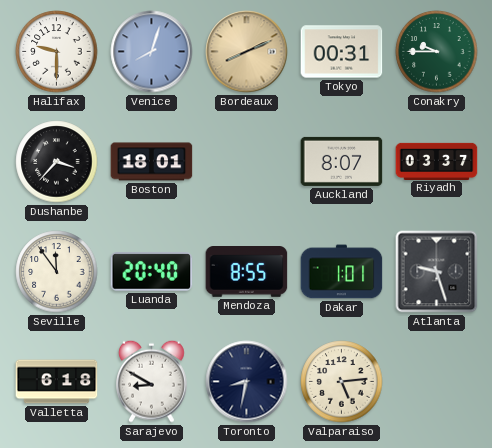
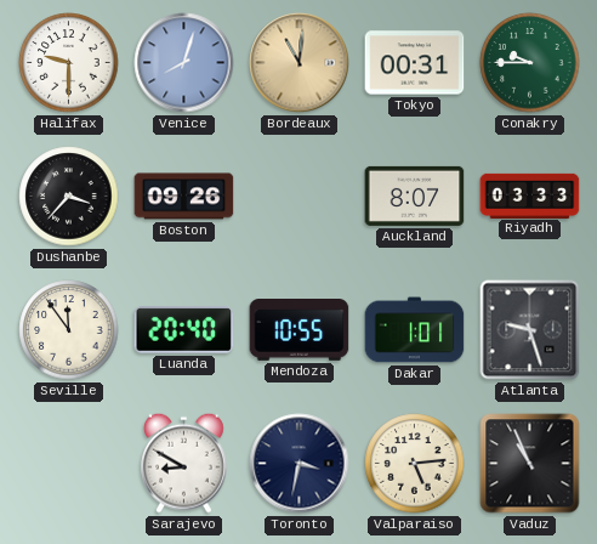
Bordeaux: 8:11 -> 11:01 (300, 63)
Boston: 18:01 -> 09:26 (184, 197)
Riyadh: 03:37 -> 03:33 (530, 195)
Mendoza: 8:55 -> 10:55 (300, 330)
Valletta: 6:18 -> none (57, 382)
Toronto: 8:32 -> 3:32 (300, 464)
Vaduz: none -> 10:56 (530, 464)
